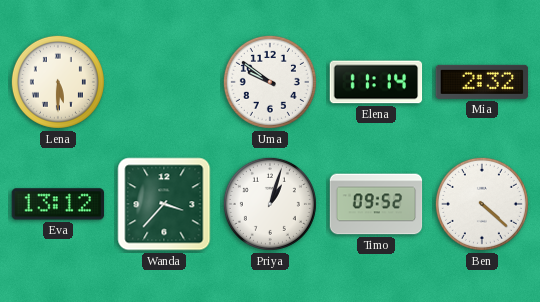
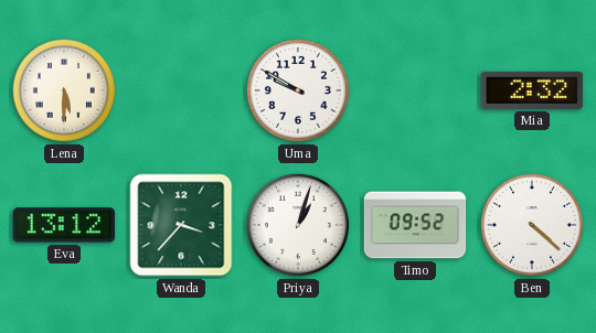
Uma: 9:51 -> 9:50 (298, 90)
Elena: 11:14 -> none (376, 82)
